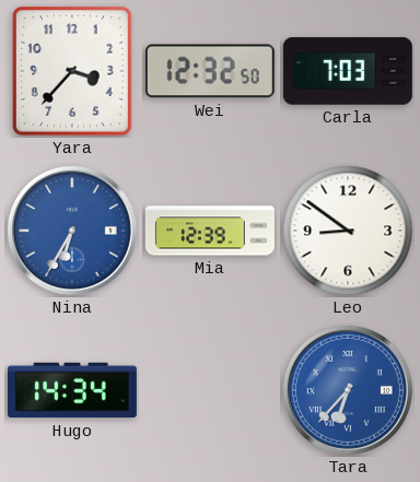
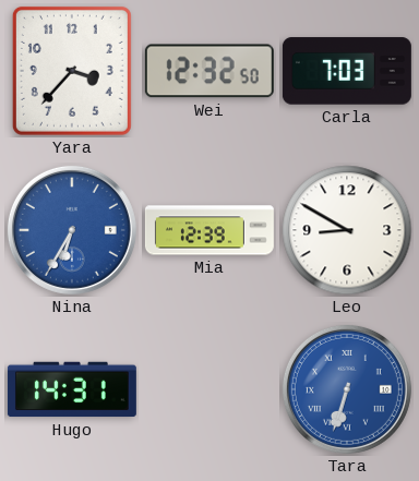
Leo: 8:51 -> 8:50 (347, 230)
Hugo: 14:34 -> 14:31 (72, 389)
Tara: 6:37 -> 6:33 (347, 389)
